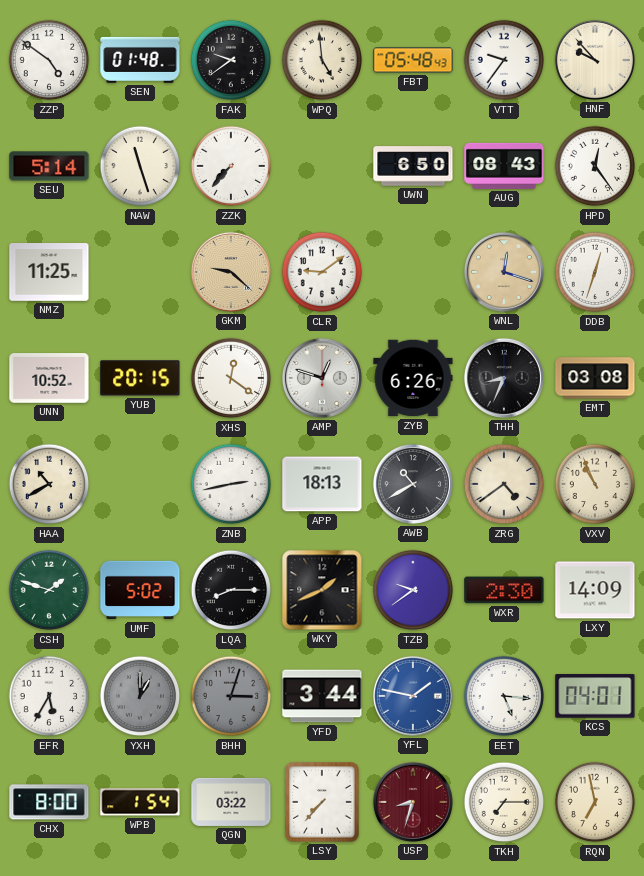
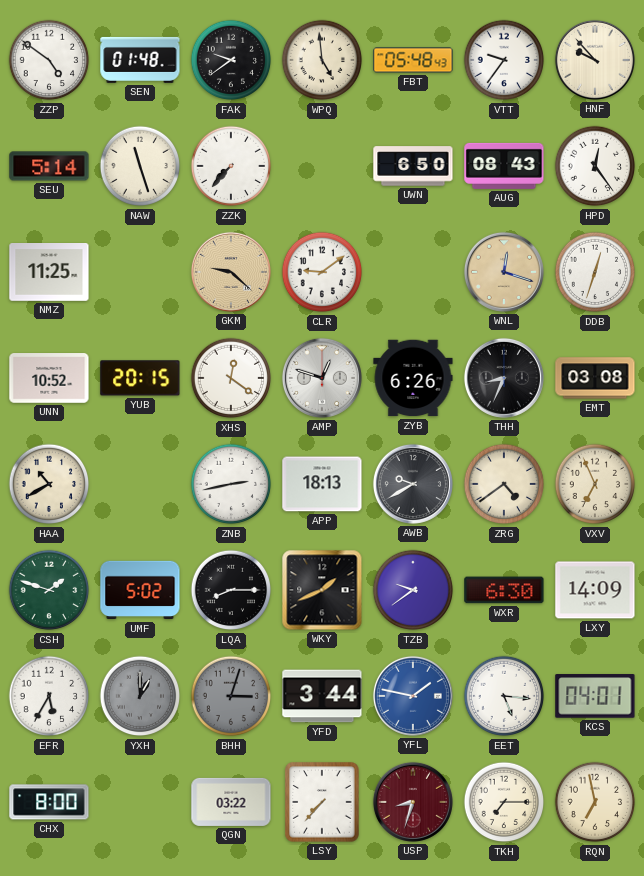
AWB: 10:40 -> 9:40 (413, 484)
VXV: 10:56 -> 6:56 (595, 484)
WXR: 2:30 -> 6:30 (504, 590)
WPB: 1:54 -> none (140, 802)
